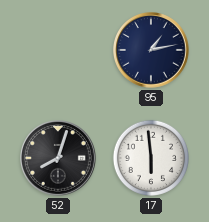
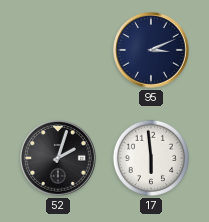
95: 1:13 -> 3:11 (152, 51)
52: 8:03 -> 2:03 (59, 159)
